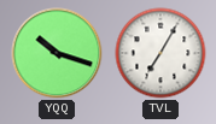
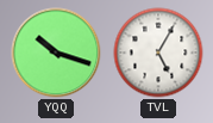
TVL: 7:05 -> 5:05 (158, 53)
